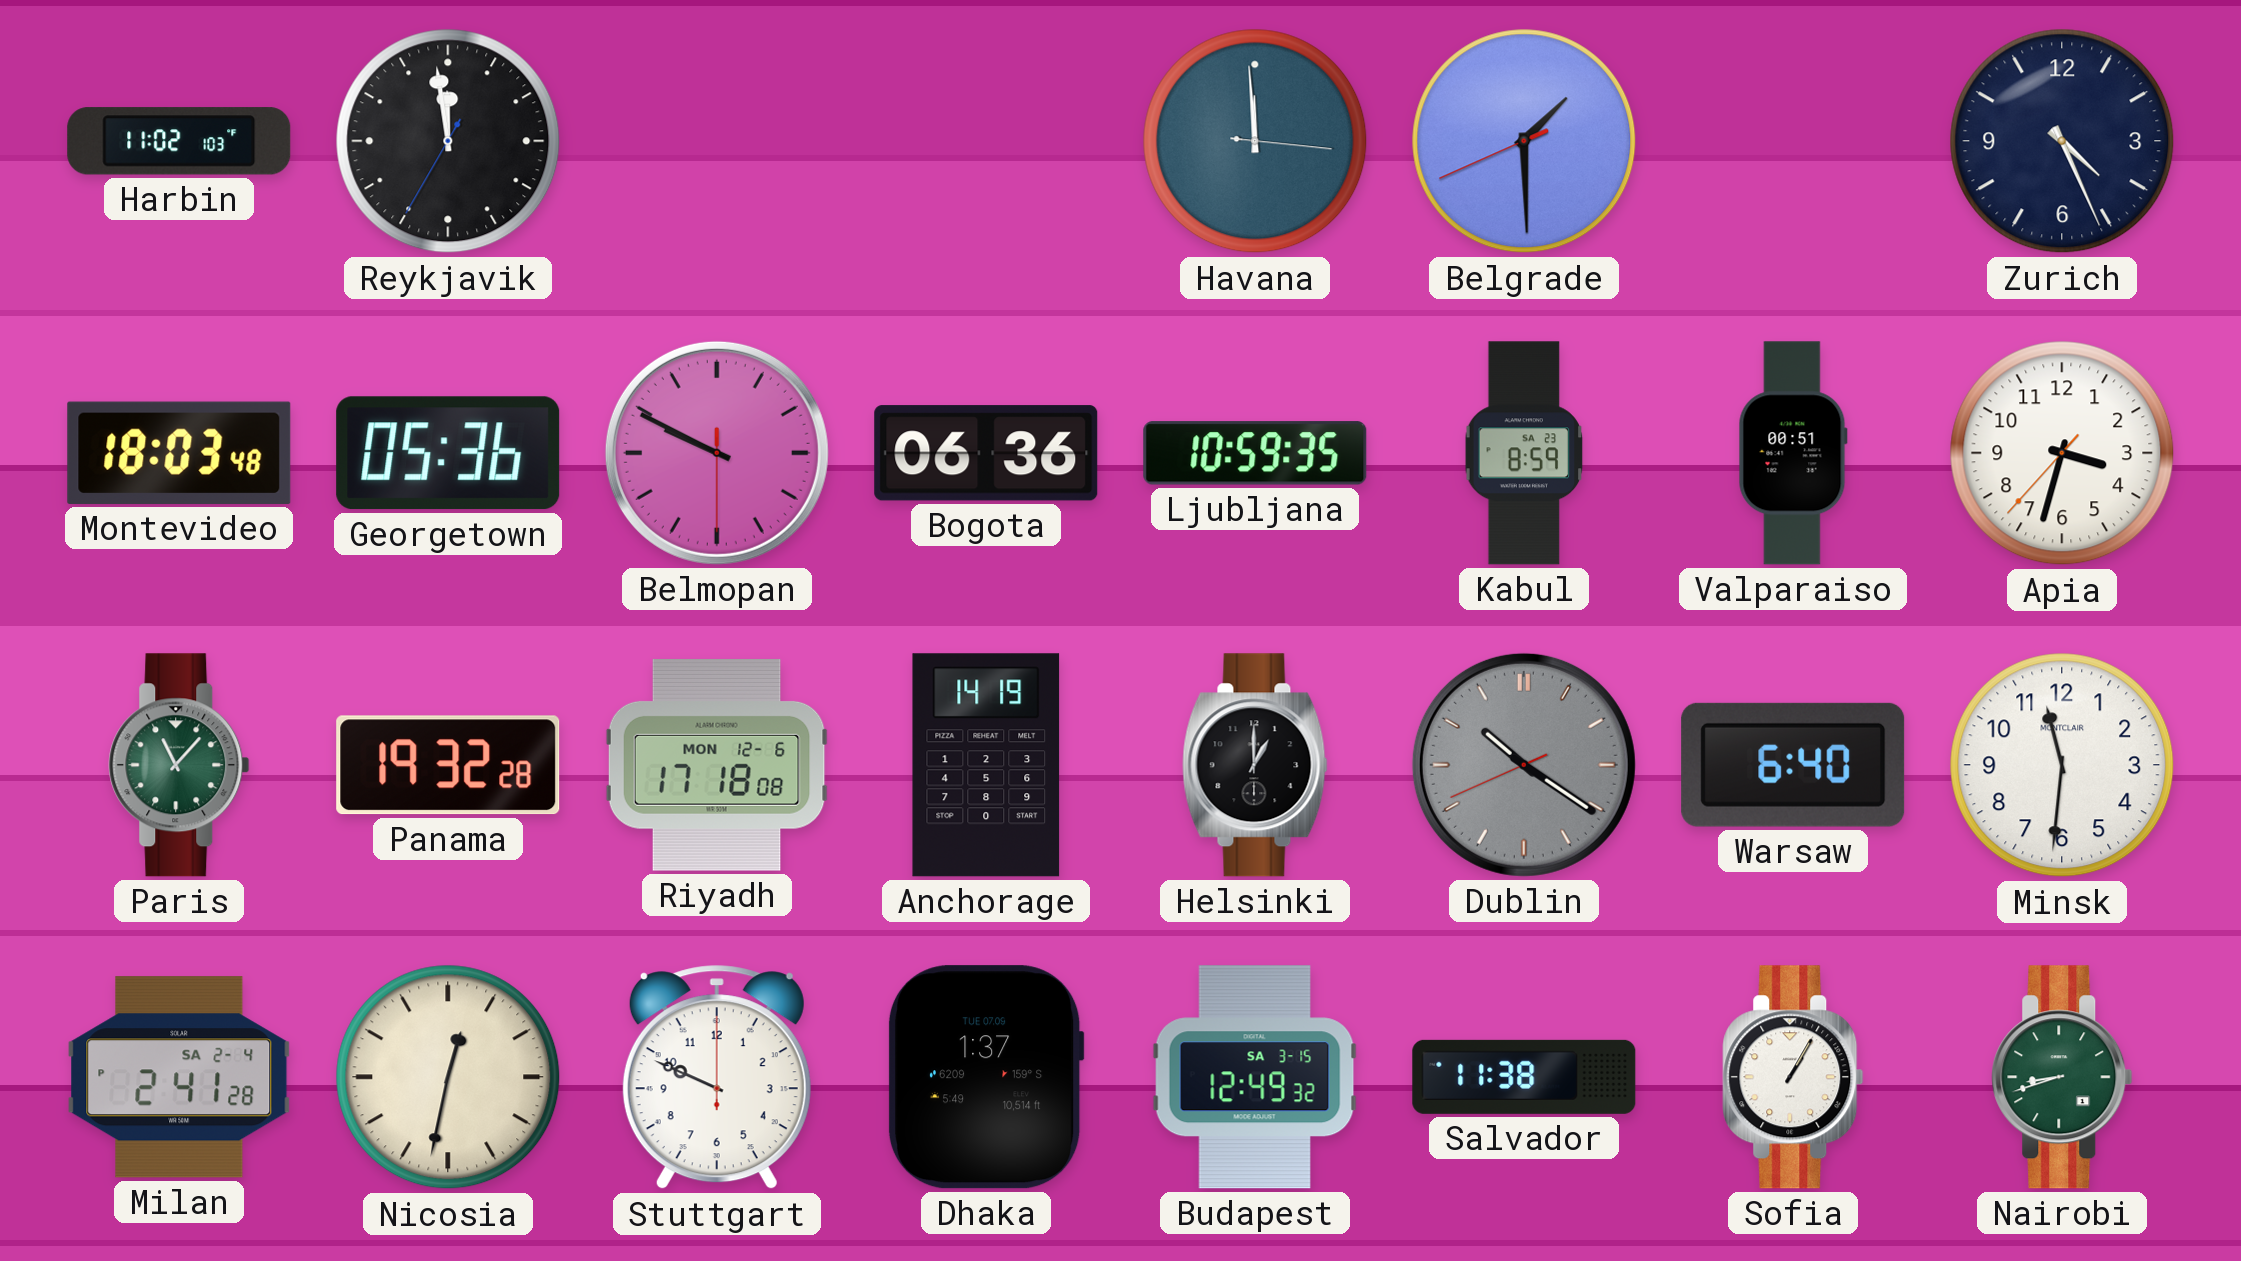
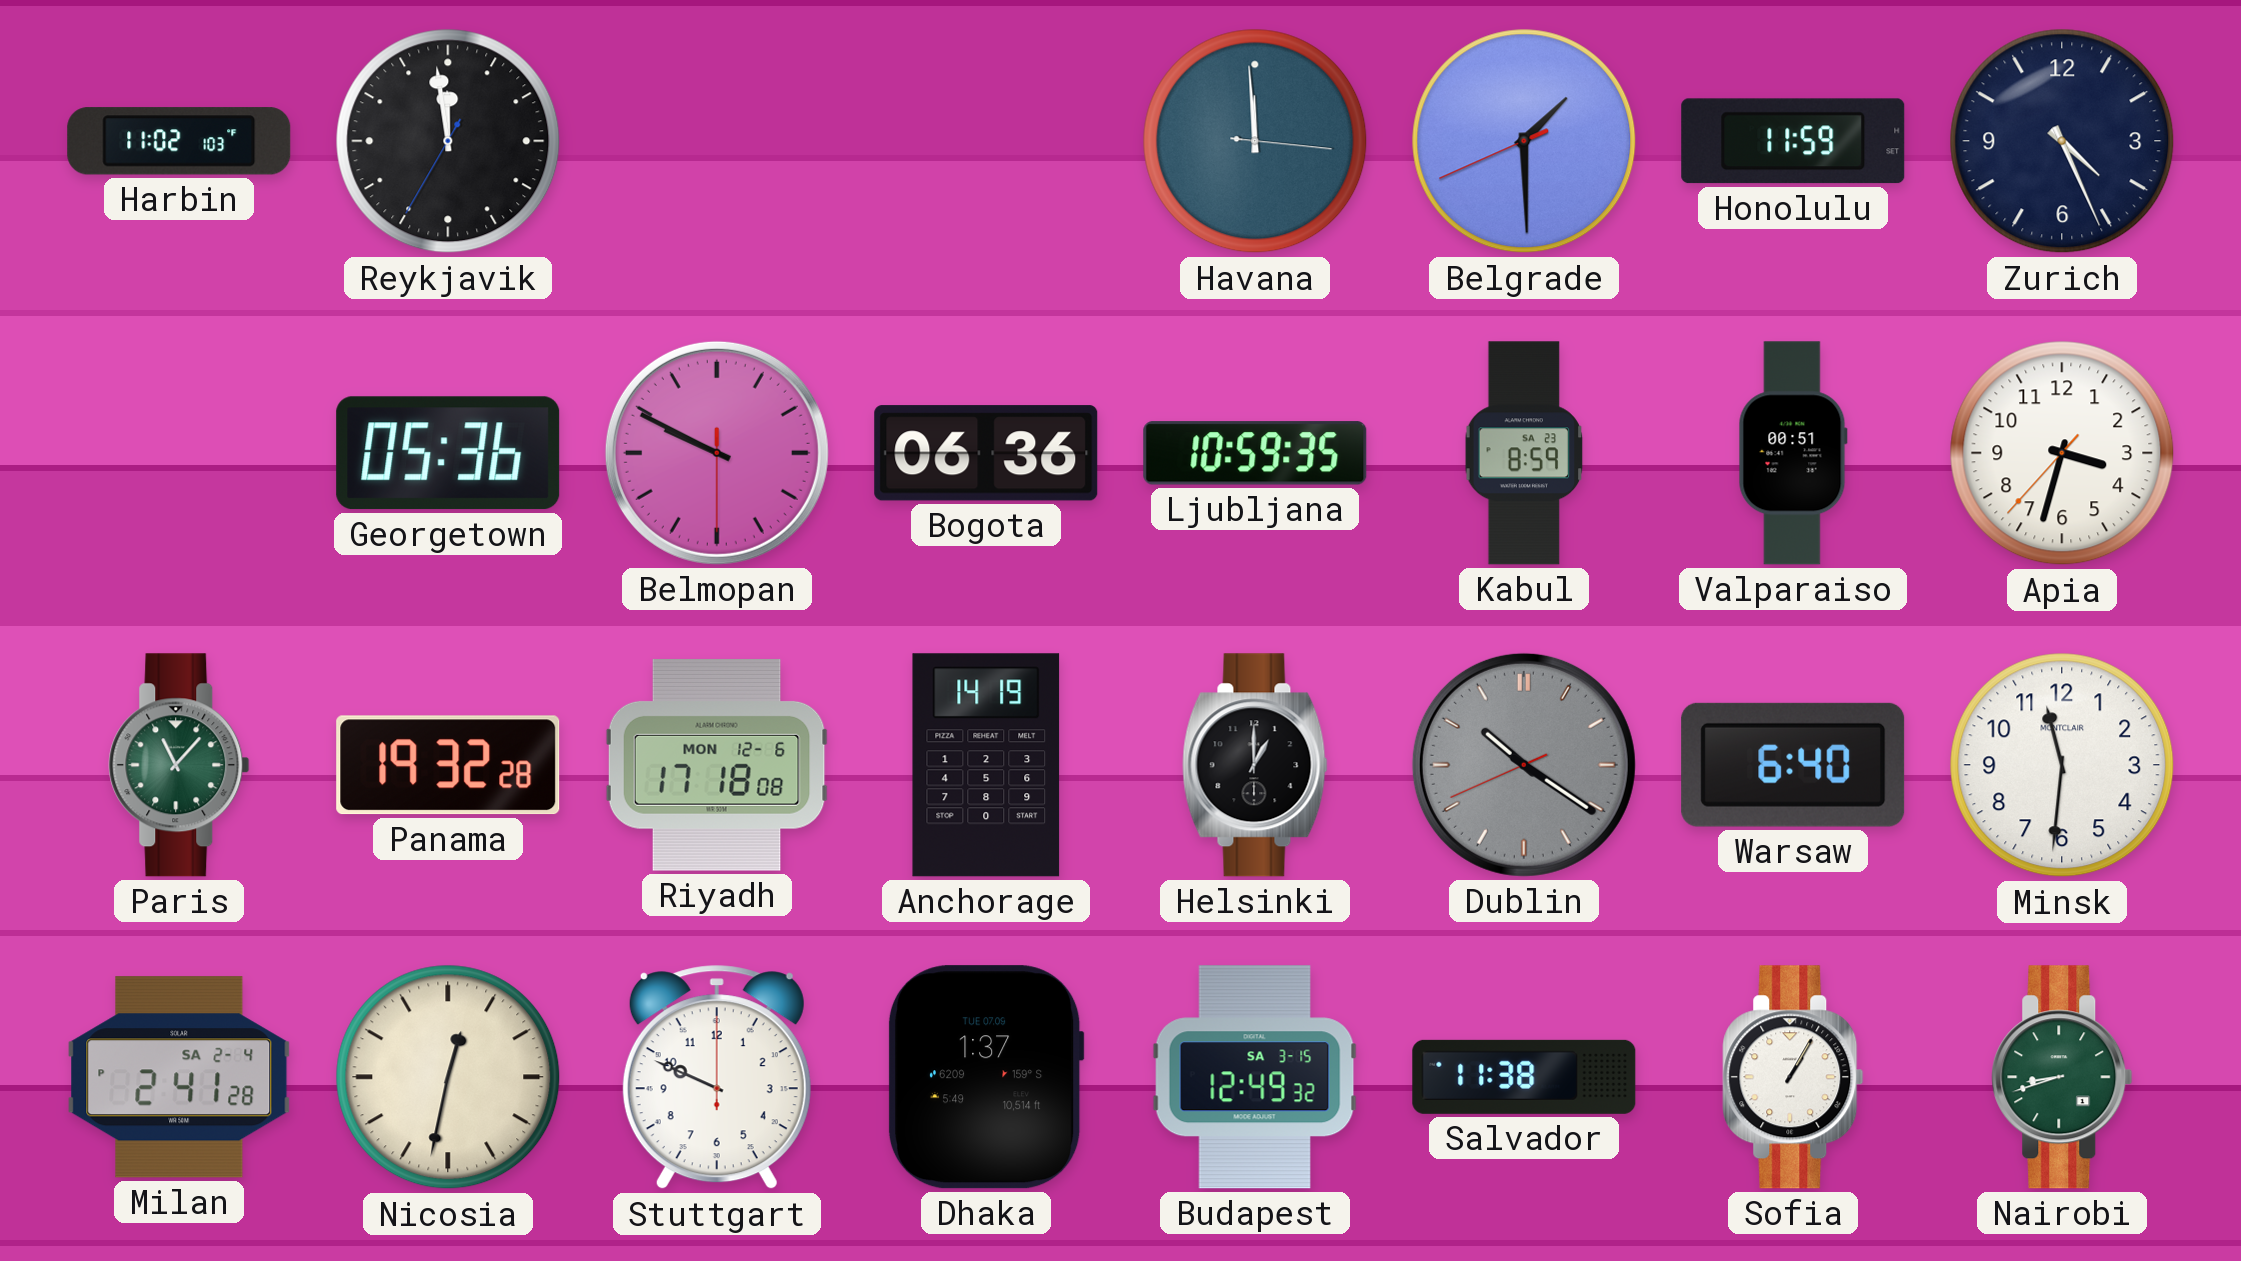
Honolulu: none -> 11:59 (1793, 141)
Montevideo: 18:03 -> none (179, 453)
